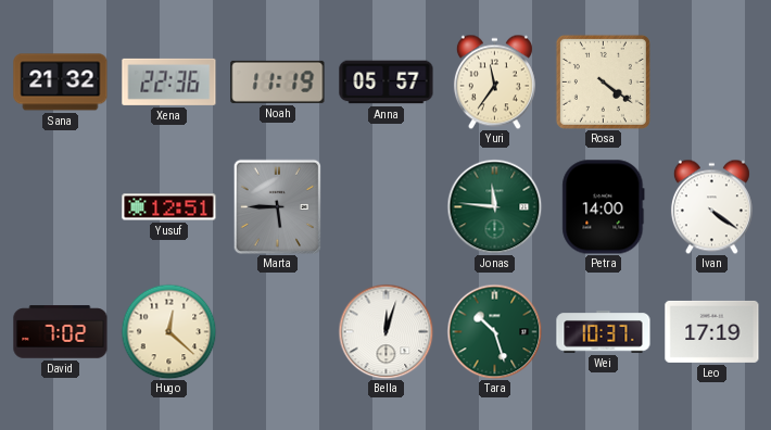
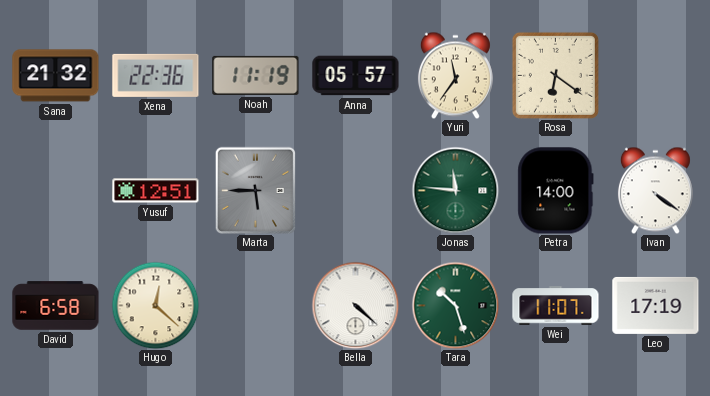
Rosa: 4:21 -> 6:21 (555, 75)
David: 7:02 -> 6:58 (56, 306)
Bella: 12:03 -> 4:22 (355, 305)
Wei: 10:37 -> 11:07 (556, 306)
